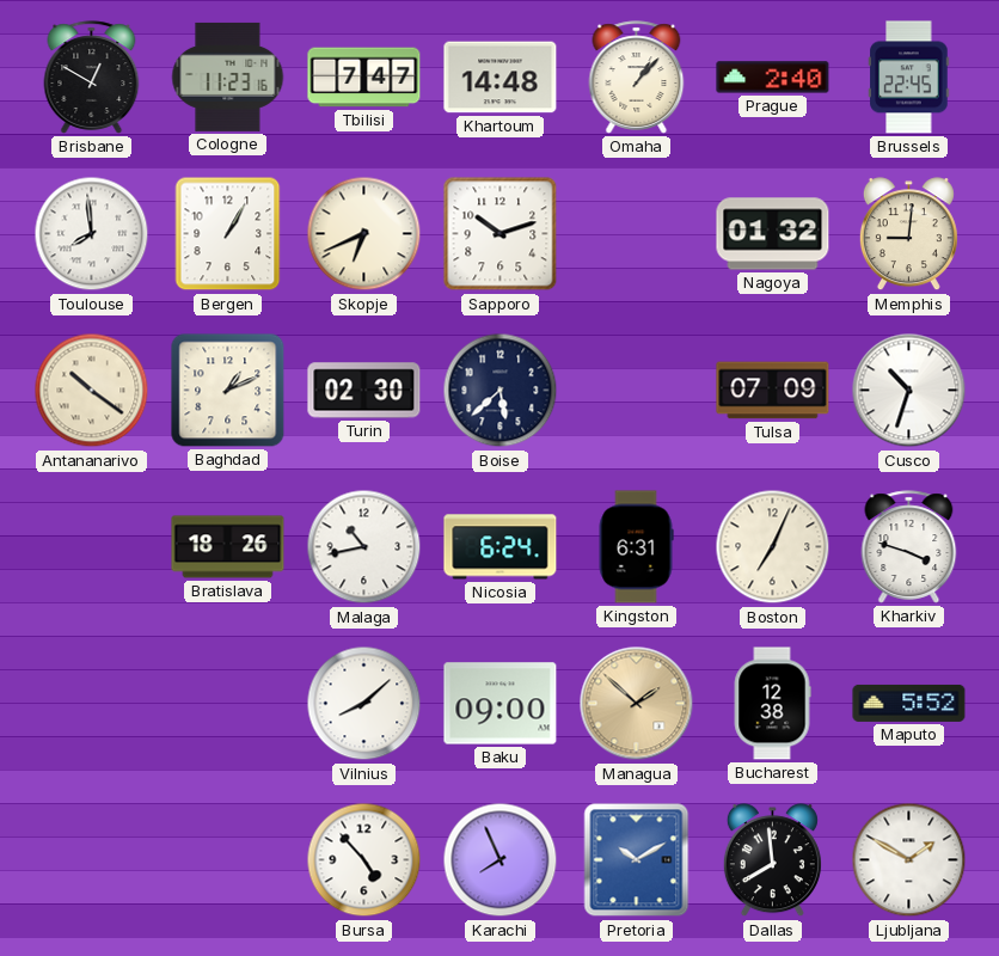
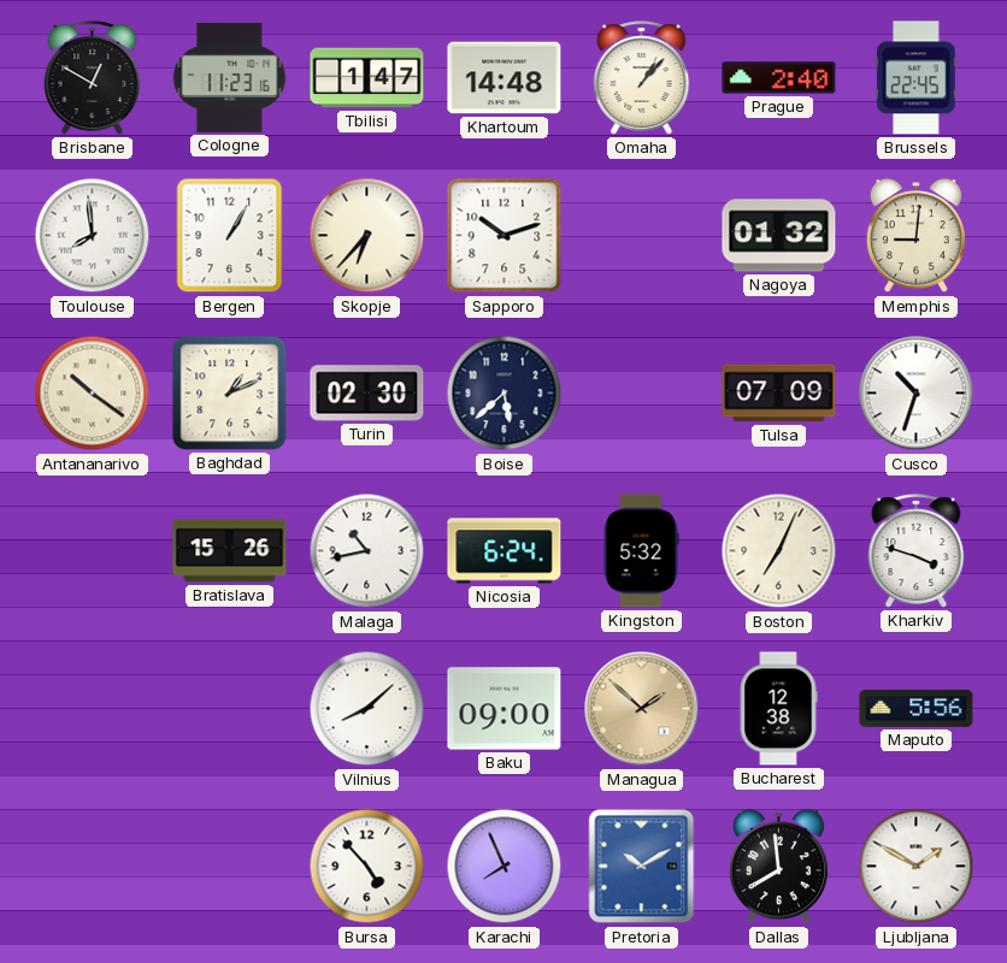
Tbilisi: 7:47 -> 1:47 (367, 78)
Skopje: 6:41 -> 6:37 (367, 236)
Bratislava: 18:26 -> 15:26 (230, 551)
Kingston: 6:31 -> 5:32 (641, 551)
Maputo: 5:52 -> 5:56 (917, 708)
